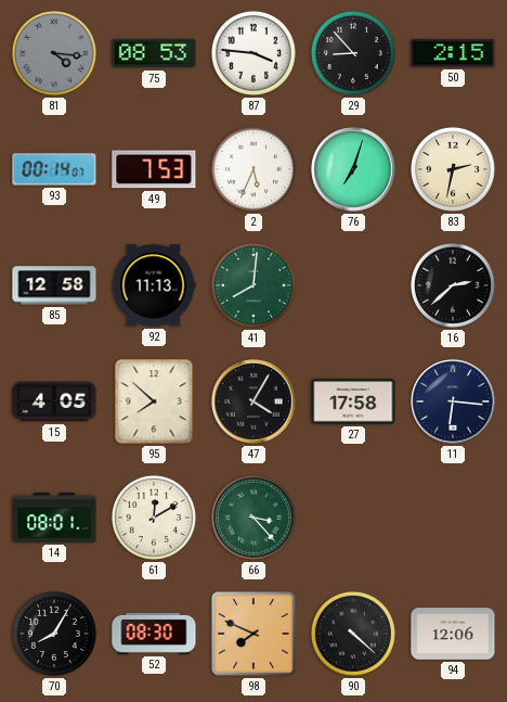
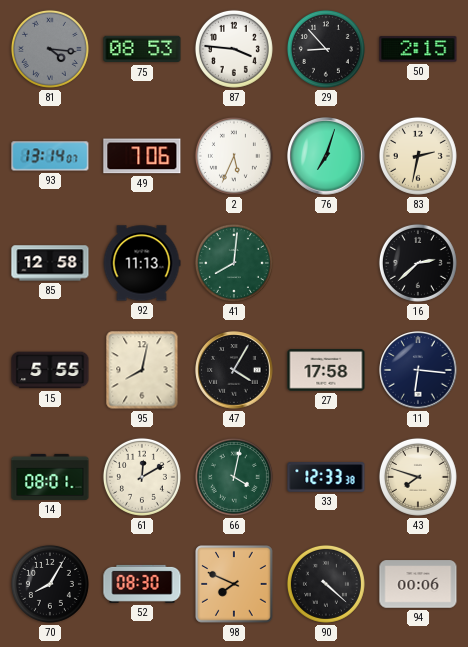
93: 00:14 -> 13:14 (50, 156)
49: 7:53 -> 7:06 (142, 156)
15: 4:05 -> 5:55 (50, 370)
95: 7:52 -> 8:02 (142, 370)
66: 3:23 -> 4:02 (234, 477)
33: none -> 12:33 (326, 477)
43: none -> 7:48 (418, 477)
94: 12:06 -> 00:06 (418, 584)
